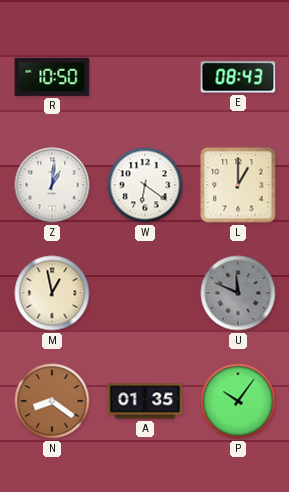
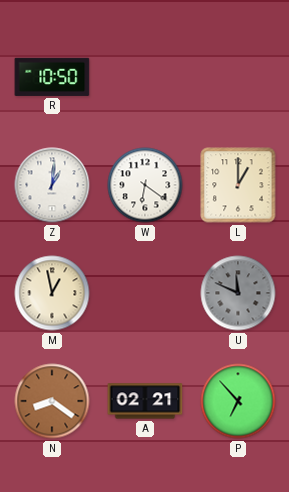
E: 08:43 -> none (238, 77)
A: 01:35 -> 02:21 (145, 401)
P: 10:06 -> 6:53 (238, 401)
